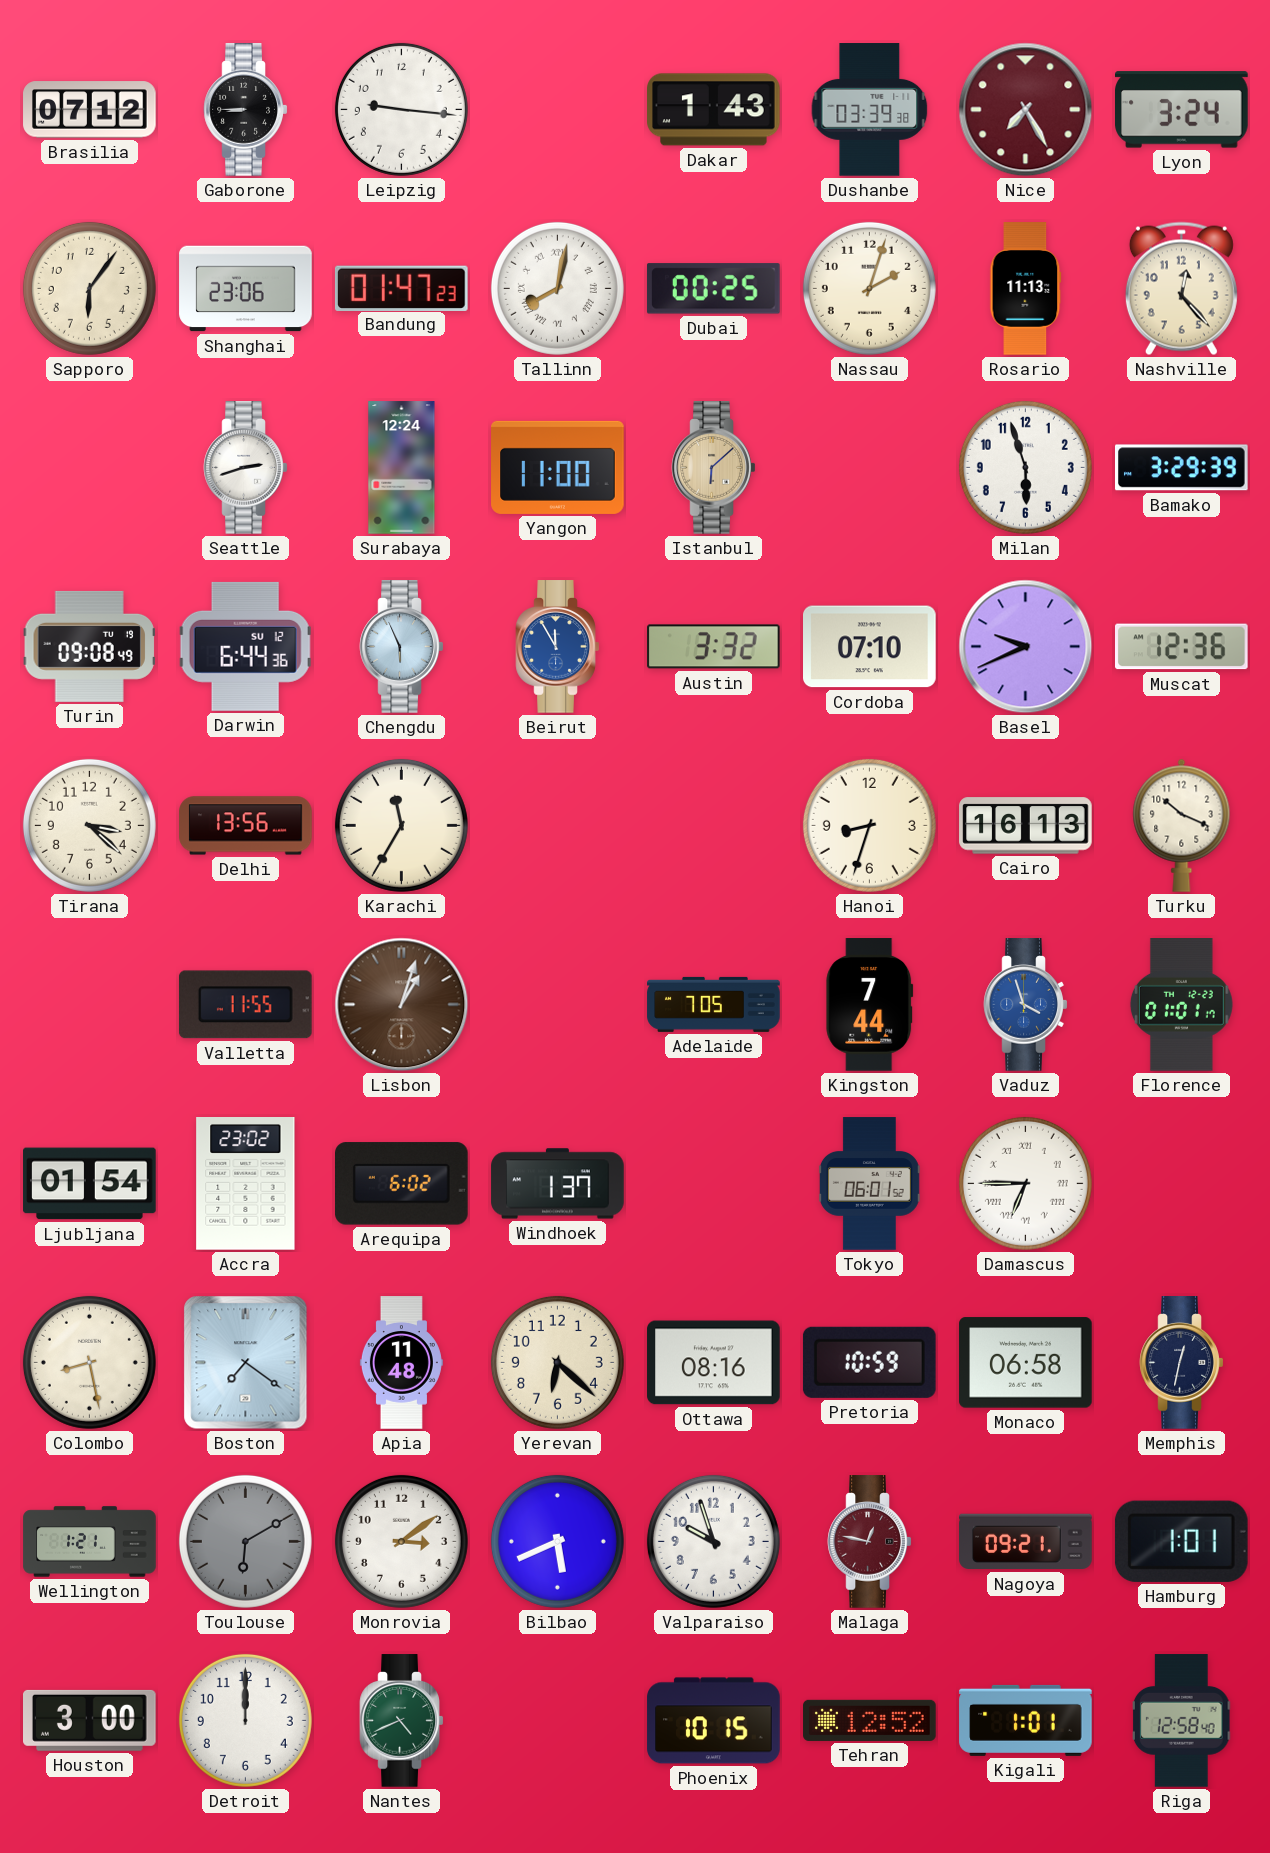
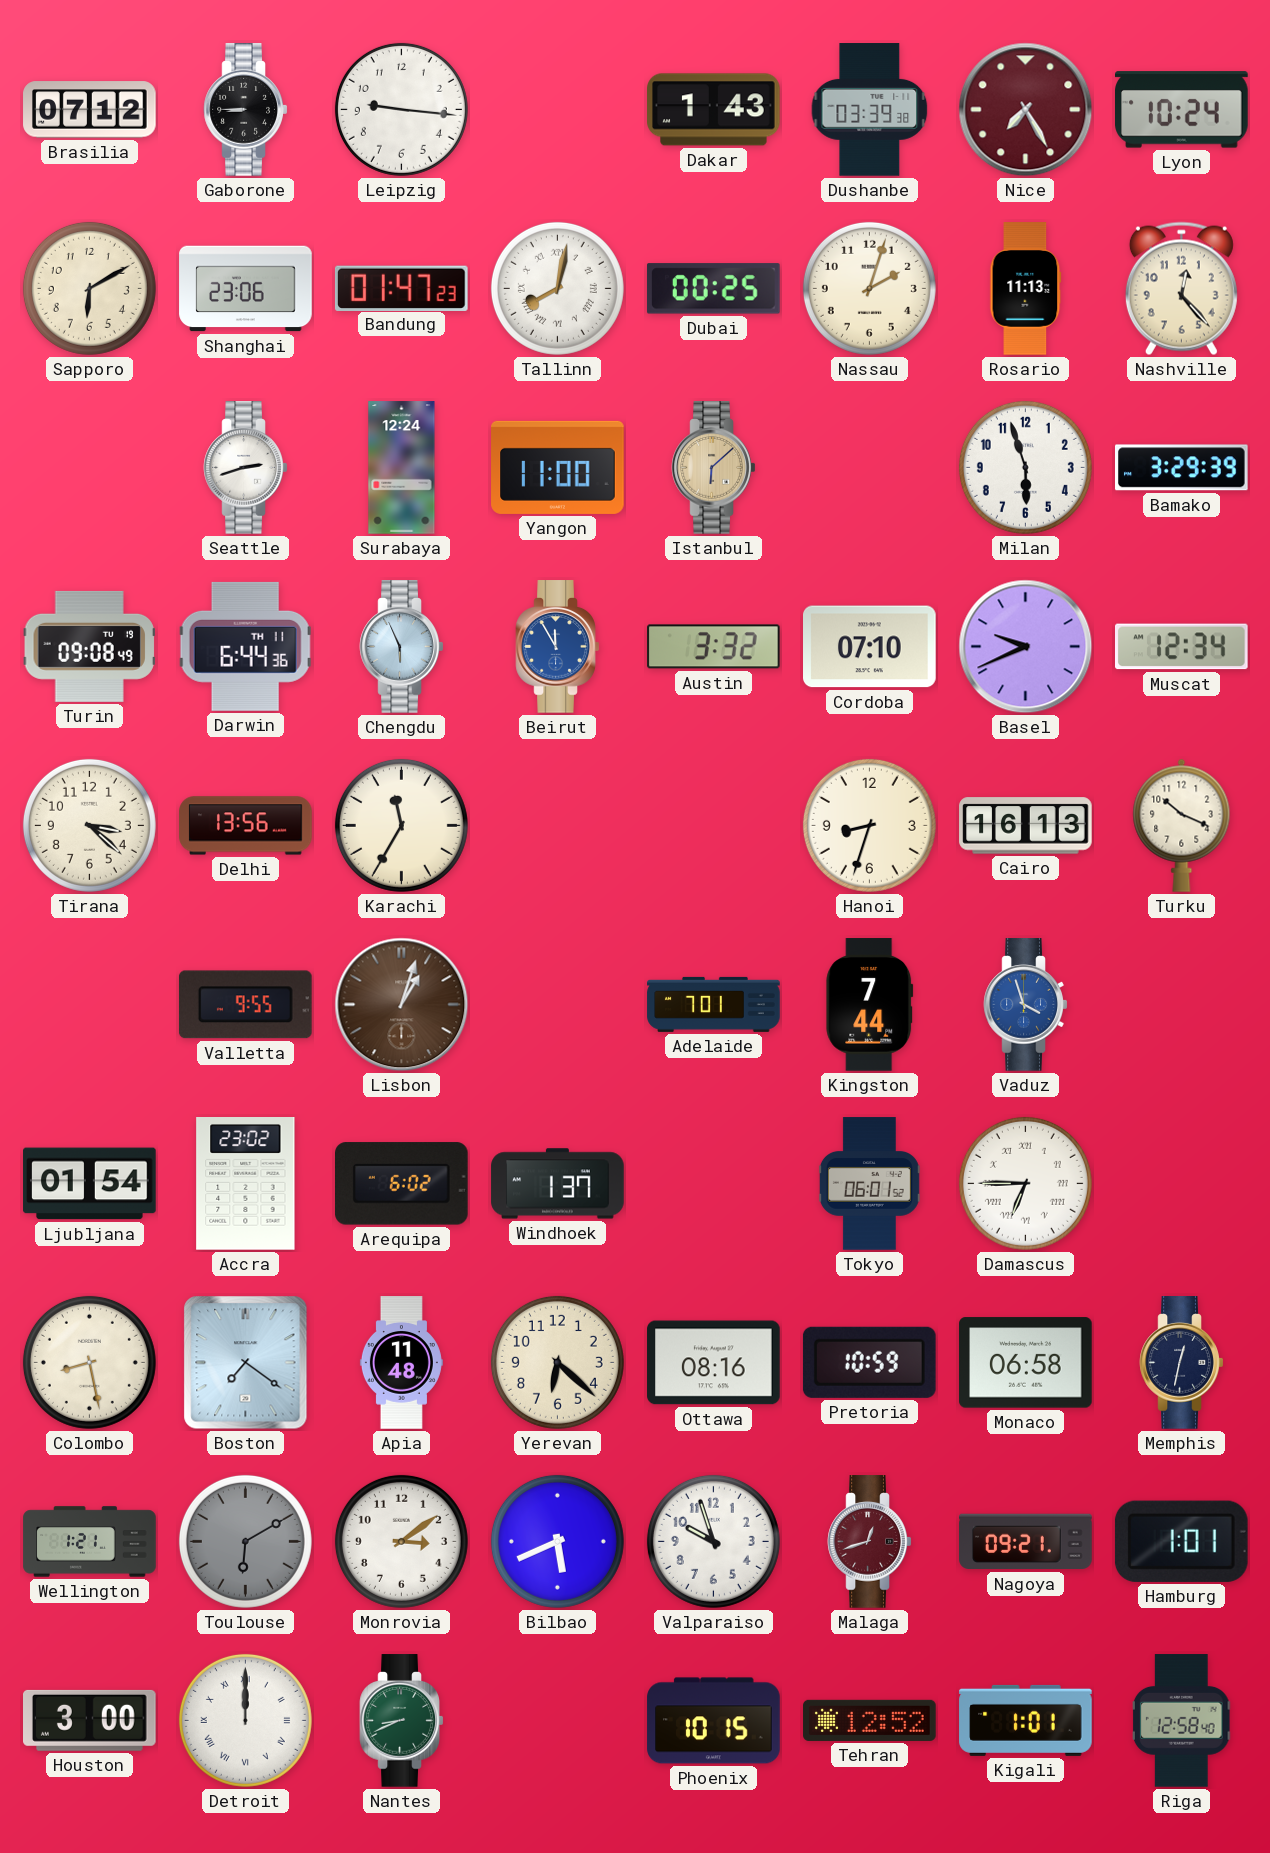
Lyon: 3:24 -> 10:24 (1182, 110)
Sapporo: 6:06 -> 6:10 (89, 288)
Darwin date: SU 12 -> TH 11 (245, 646)
Muscat: 12:36 -> 12:34 (1182, 647)
Valletta: 11:55 -> 9:55 (245, 1005)
Adelaide: 7:05 -> 7:01 (714, 1004)
Florence: 01:01 -> none (1181, 1005)
Malaga: 12:47 -> 12:42 (870, 1542)
Detroit numerals: Arabic -> Roman (245, 1720)
Nantes: 4:41 -> 8:41 (402, 1721)
